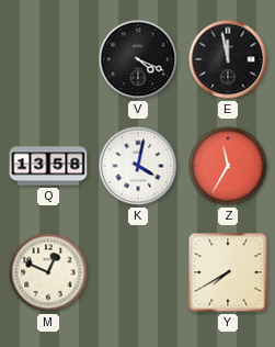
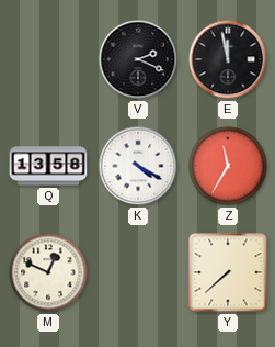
V: 4:19 -> 2:19 (138, 59)
K: 4:02 -> 4:20 (138, 166)
Y: 7:40 -> 7:38 (228, 272)
